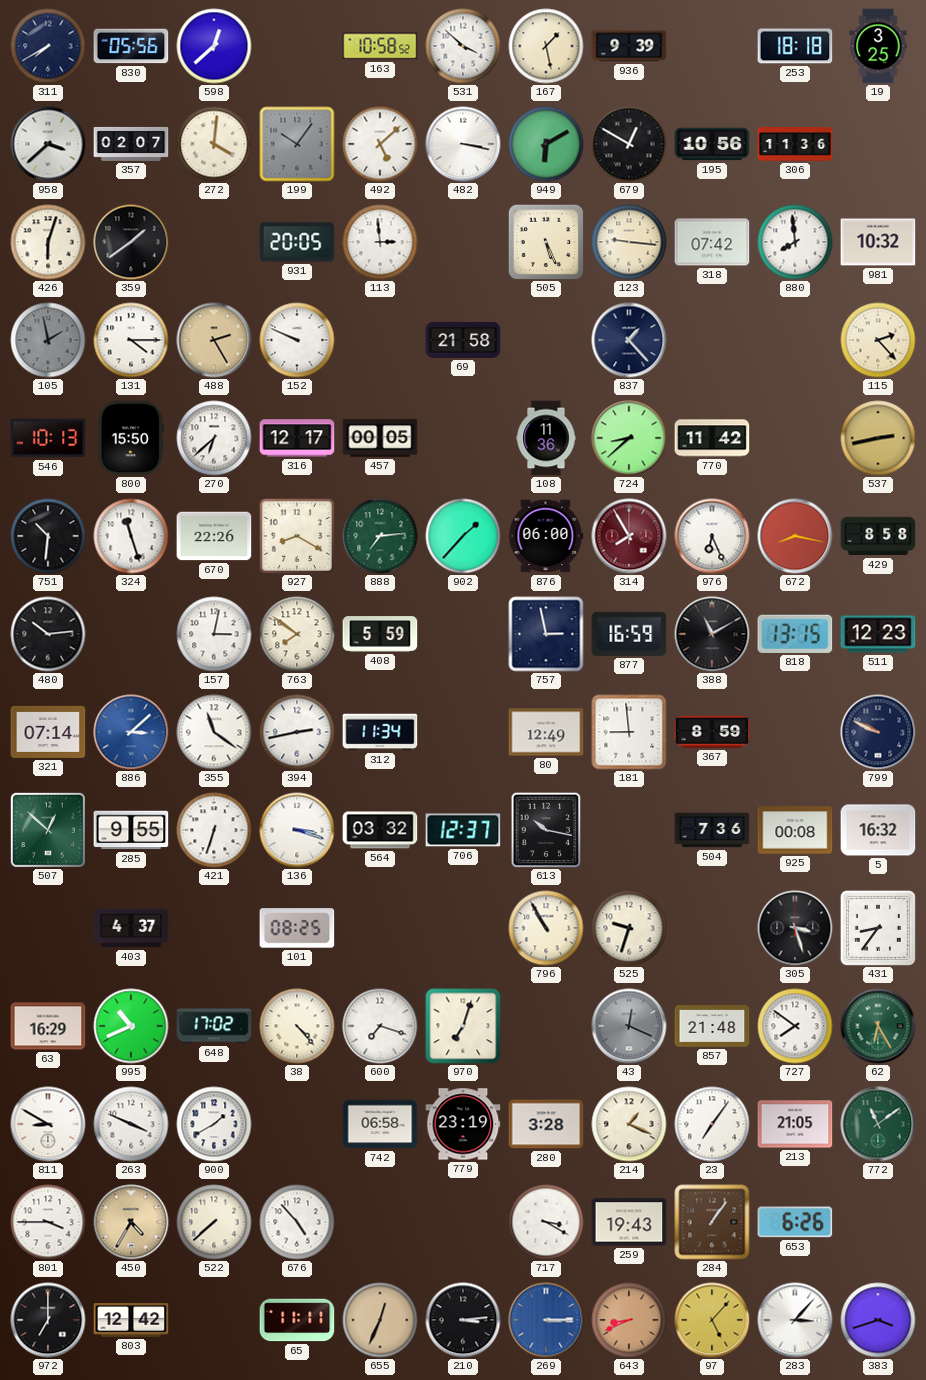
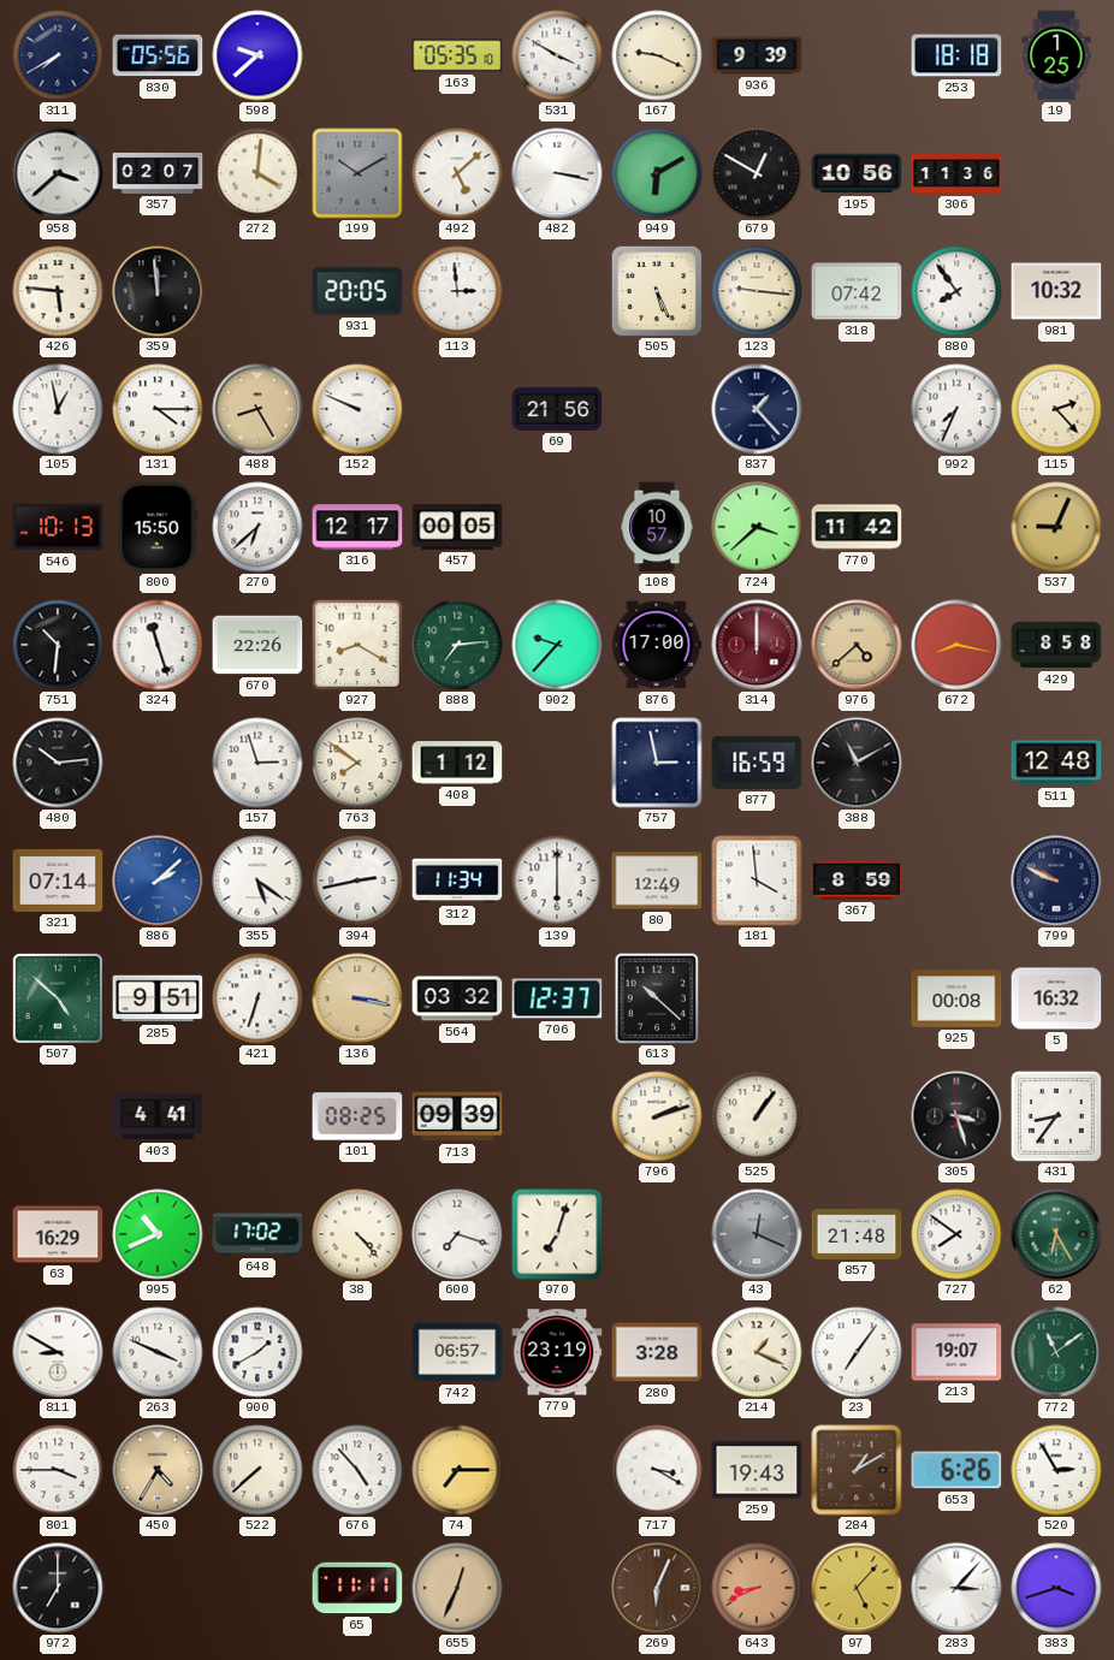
598: 12:38 -> 9:38 (257, 55)
163: 10:58 -> 05:35 (457, 55)
531: 3:52 -> 3:50 (557, 55)
167: 1:28 -> 9:19 (657, 55)
19: 3:25 -> 1:25 (1056, 55)
199: 10:06 -> 10:10 (357, 173)
426: 6:03 -> 5:46 (58, 291)
359: 1:39 -> 11:59 (158, 291)
880: 7:59 -> 7:54 (956, 291)
105: 1:58 -> 12:58 (58, 409)
105 dial: grey -> white (58, 409)
488: 2:25 -> 8:25 (257, 409)
69: 21:58 -> 21:56 (557, 409)
992: none -> 7:34 (956, 409)
108: 11:36 -> 10:57 (657, 527)
724: 8:38 -> 3:38 (757, 527)
537: 2:43 -> 9:04 (1056, 527)
902: 1:37 -> 9:37 (557, 645)
876: 06:00 -> 17:00 (657, 645)
314: 7:55 -> 12:00 (757, 645)
976: 6:26 -> 4:38 (857, 645)
976 dial: white -> champagne (857, 645)
157: 3:02 -> 2:57 (257, 763)
408: 5:59 -> 1:12 (457, 763)
818: 13:15 -> none (795, 634)
511: 12:23 -> 12:48 (1056, 763)
886: 3:08 -> 2:08 (158, 881)
355: 11:21 -> 5:21 (257, 881)
139: none -> 6:00 (557, 881)
181: 8:59 -> 3:59 (757, 881)
507: 12:52 -> 4:52 (58, 998)
285: 9:55 -> 9:51 (158, 998)
136: 3:18 -> 3:17 (357, 998)
136 dial: white -> champagne (357, 998)
613: 10:17 -> 10:22 (657, 998)
504: 7:36 -> none (712, 830)
403: 4:37 -> 4:41 (158, 1116)
713: none -> 09:39 (457, 1116)
796: 10:55 -> 2:12 (657, 1116)
525: 9:33 -> 1:06 (757, 1116)
742: 06:58 -> 06:57 (457, 1352)
213: 21:05 -> 19:07 (956, 1352)
74: none -> 7:15 (457, 1470)
284: 1:06 -> 1:10 (857, 1470)
520: none -> 2:55 (1056, 1470)
803: 12:42 -> none (131, 1320)
210: 3:14 -> none (463, 1320)
269: 3:15 -> 6:04 (657, 1588)
269 dial: blue -> brown (657, 1588)
